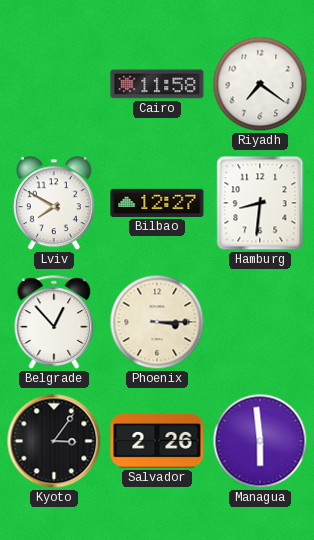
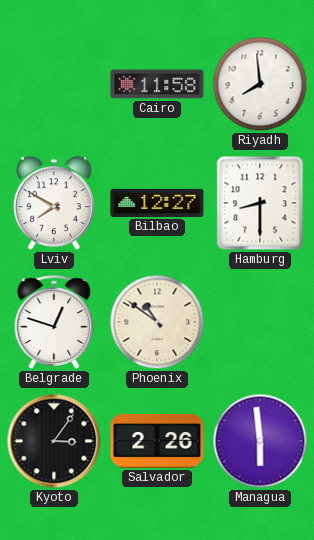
Riyadh: 7:21 -> 7:59 (260, 84)
Hamburg: 8:31 -> 8:30 (260, 203)
Belgrade: 12:53 -> 12:48 (54, 322)
Phoenix: 3:15 -> 10:51 (157, 322)
